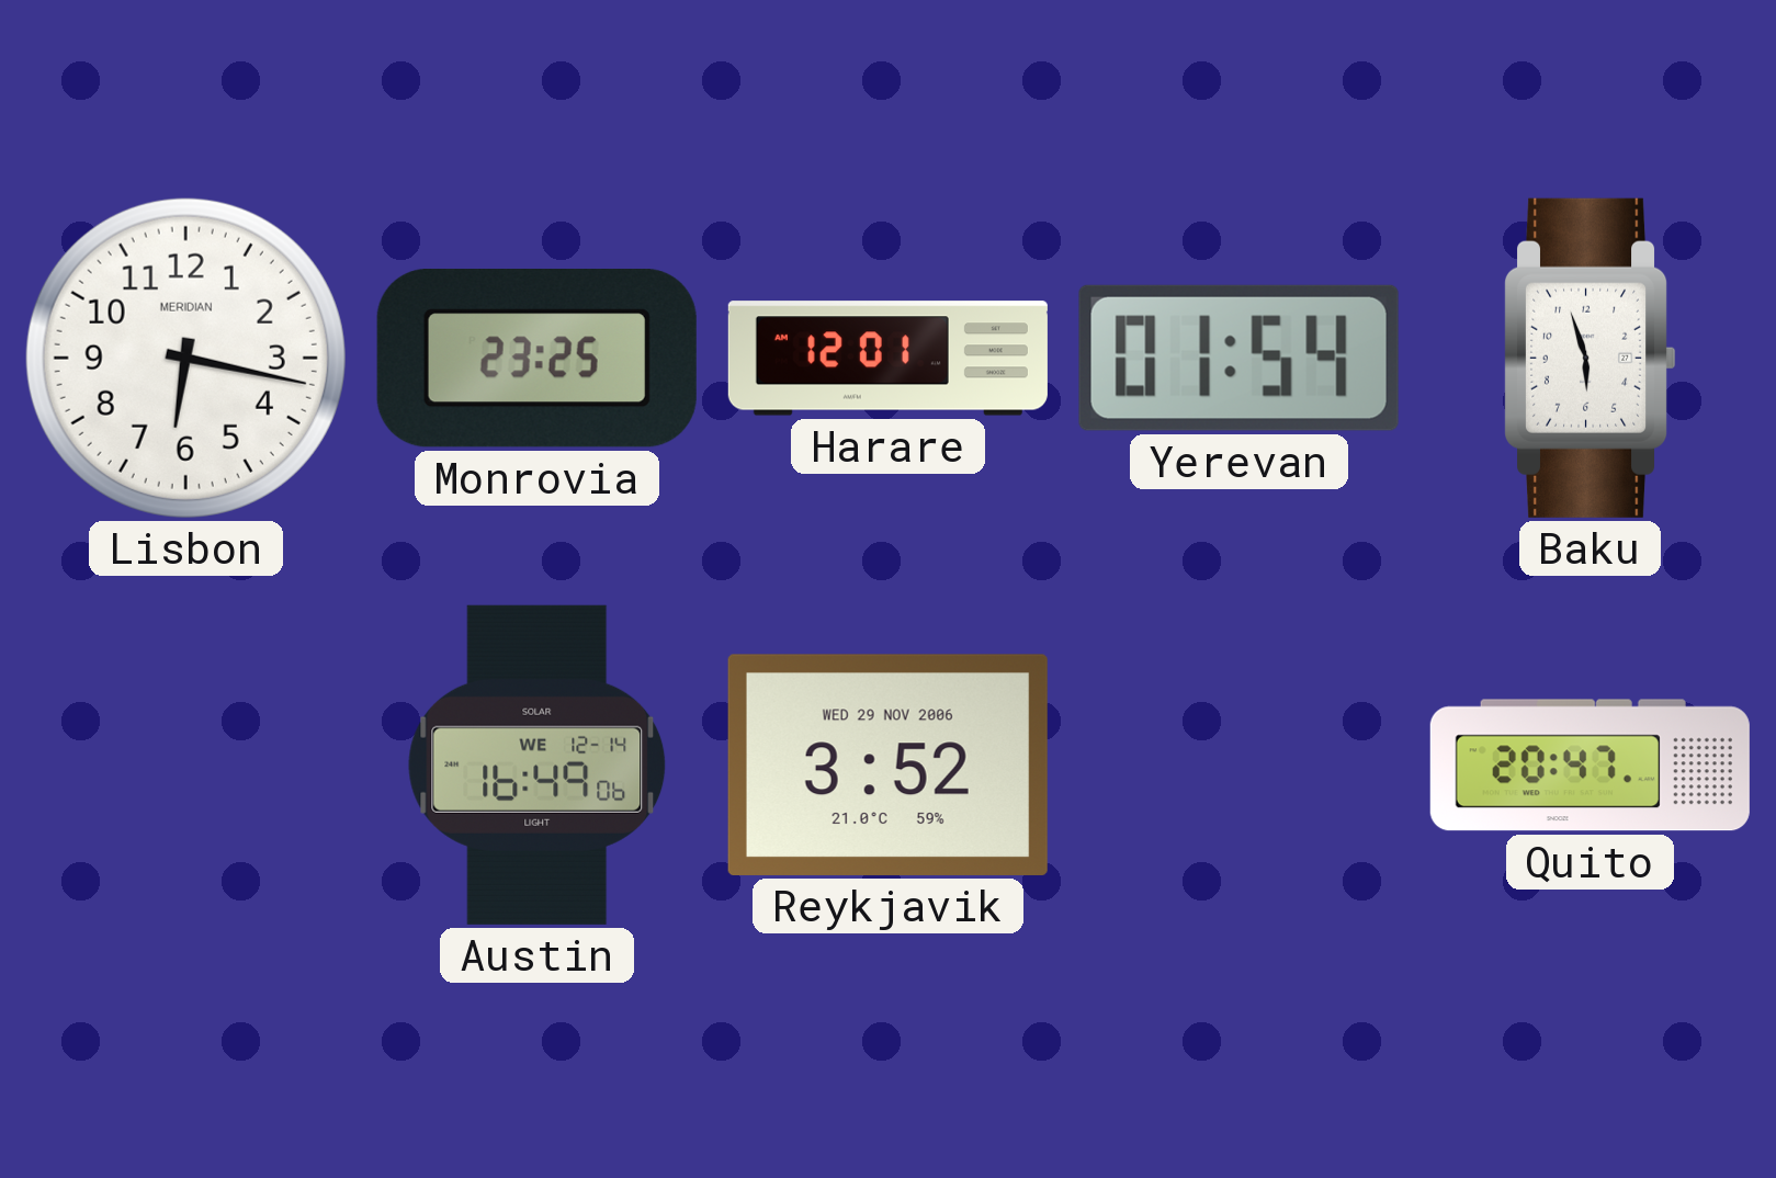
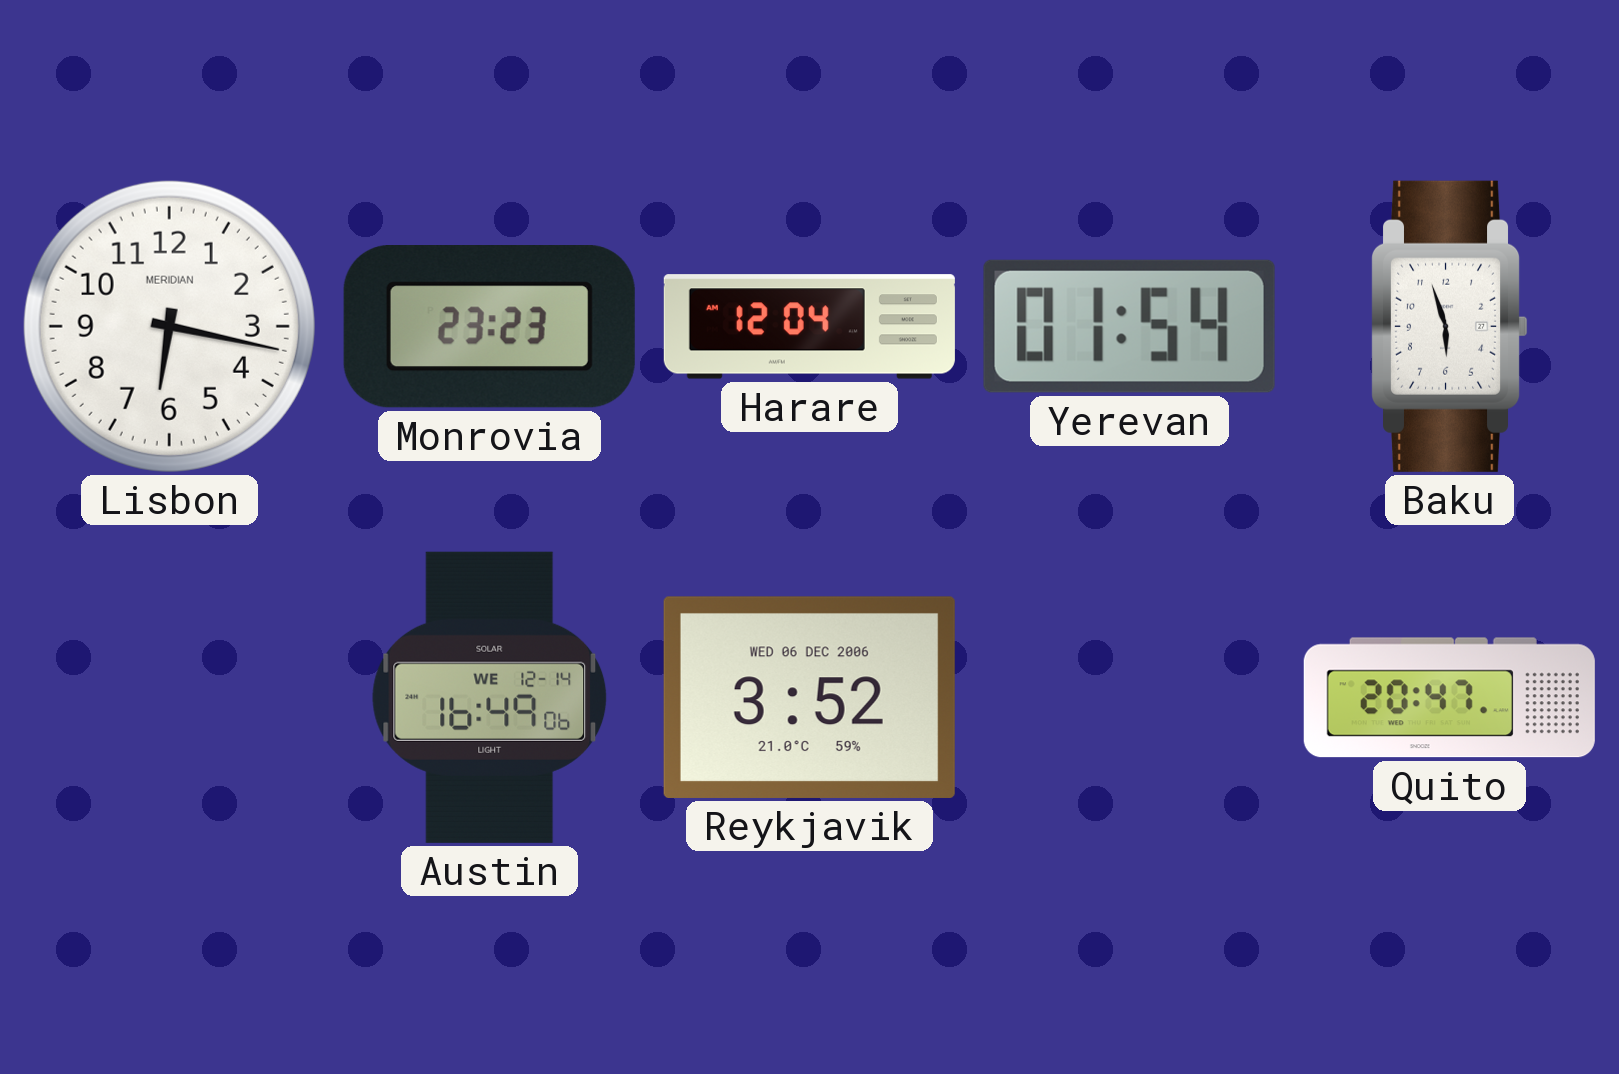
Monrovia: 23:25 -> 23:23 (489, 327)
Harare: 12:01 -> 12:04 (809, 327)
Reykjavik date: WED 29 NOV 2006 -> WED 06 DEC 2006 (809, 697)
